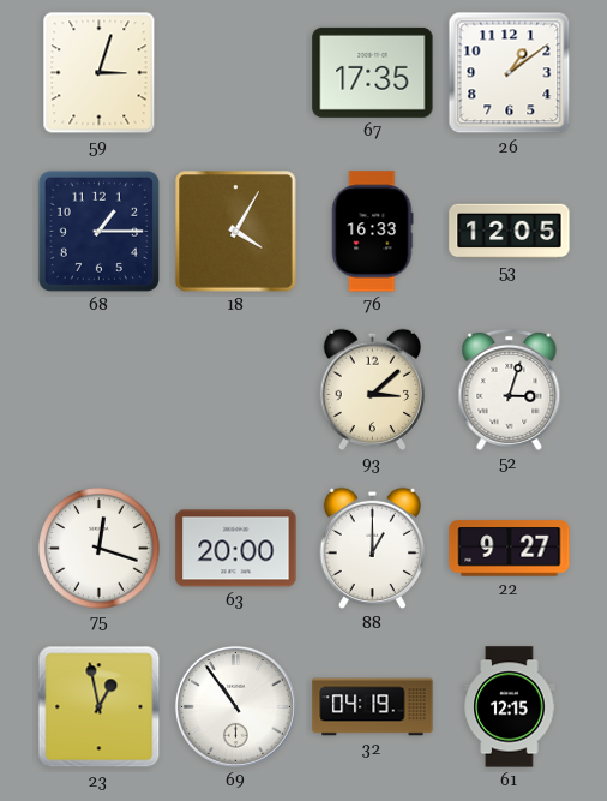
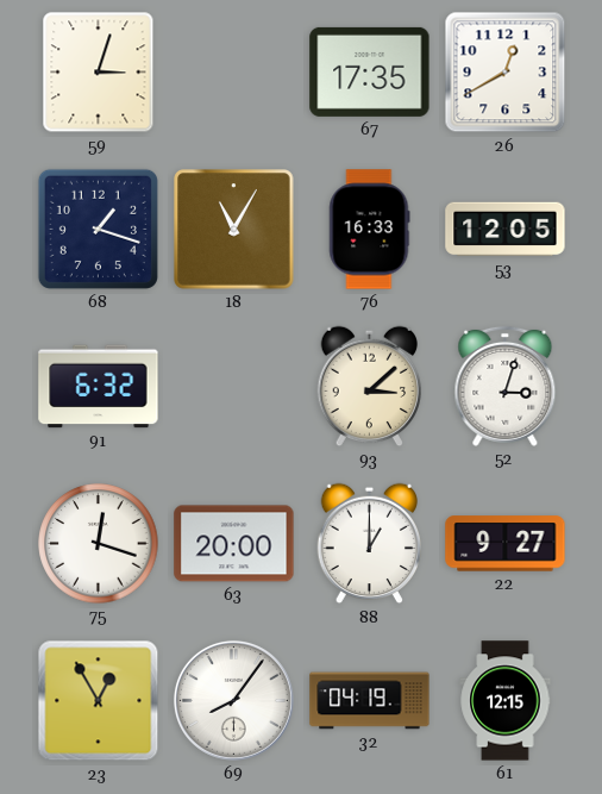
26: 1:09 -> 12:40 (506, 73)
68: 1:15 -> 1:18 (98, 229)
18: 4:05 -> 11:05 (234, 230)
91: none -> 6:32 (99, 387)
23: 12:58 -> 12:55 (99, 701)
69: 10:54 -> 8:06 (233, 700)
